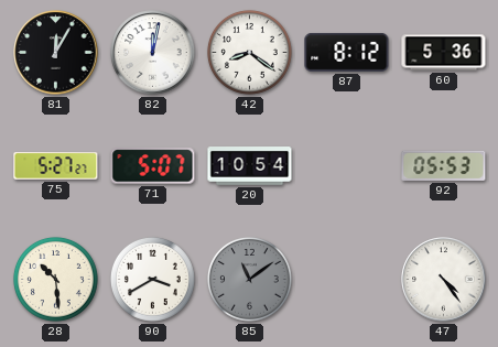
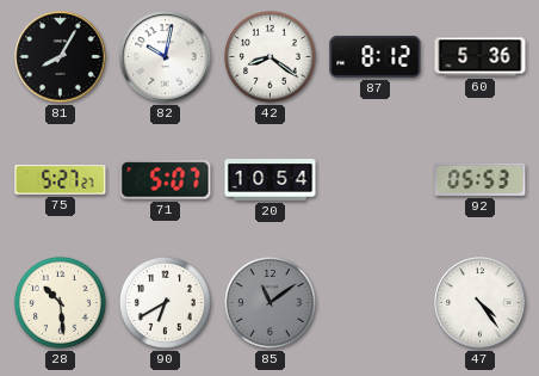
81: 12:05 -> 8:05 (61, 57)
82: 12:02 -> 10:02 (166, 57)
90: 3:40 -> 6:40 (165, 302)
